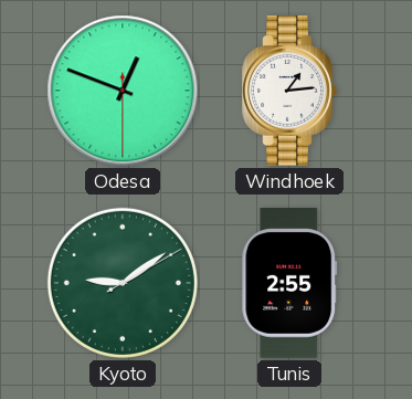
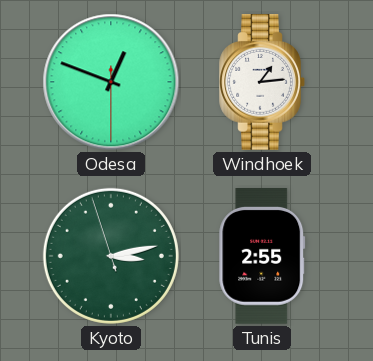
Kyoto: 9:09 -> 3:12 (111, 256)
